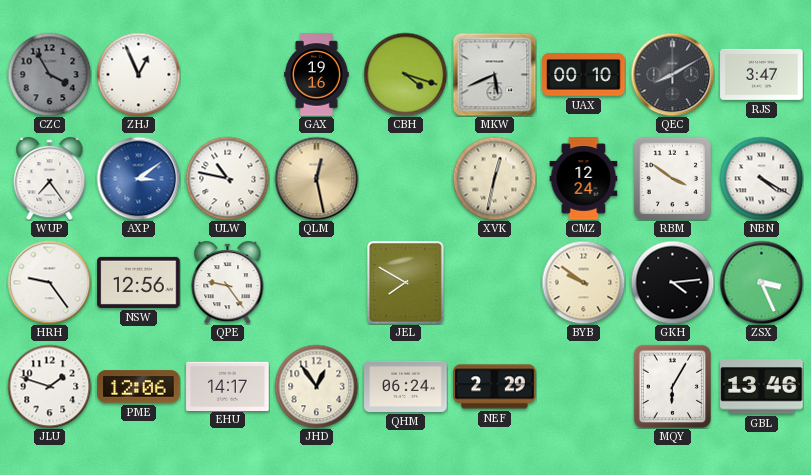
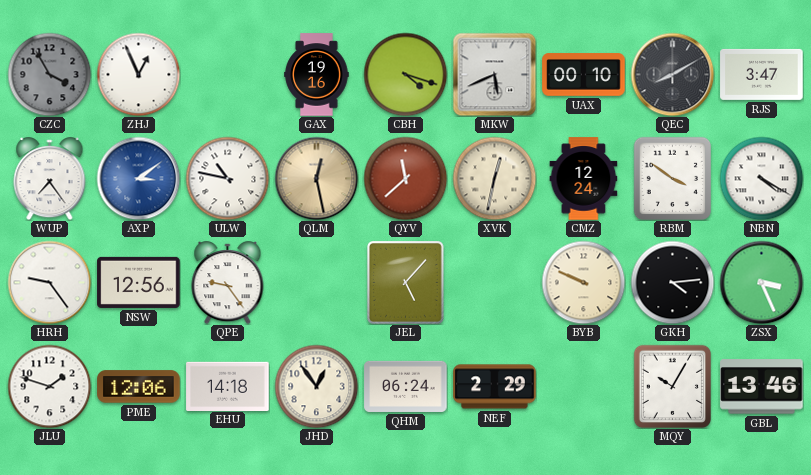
QYV: none -> 11:38 (405, 178)
JEL: 7:50 -> 5:07 (406, 283)
BYB: 9:51 -> 9:49 (583, 282)
EHU: 14:17 -> 14:18 (228, 386)
MQY: 6:05 -> 10:05 (672, 386)
